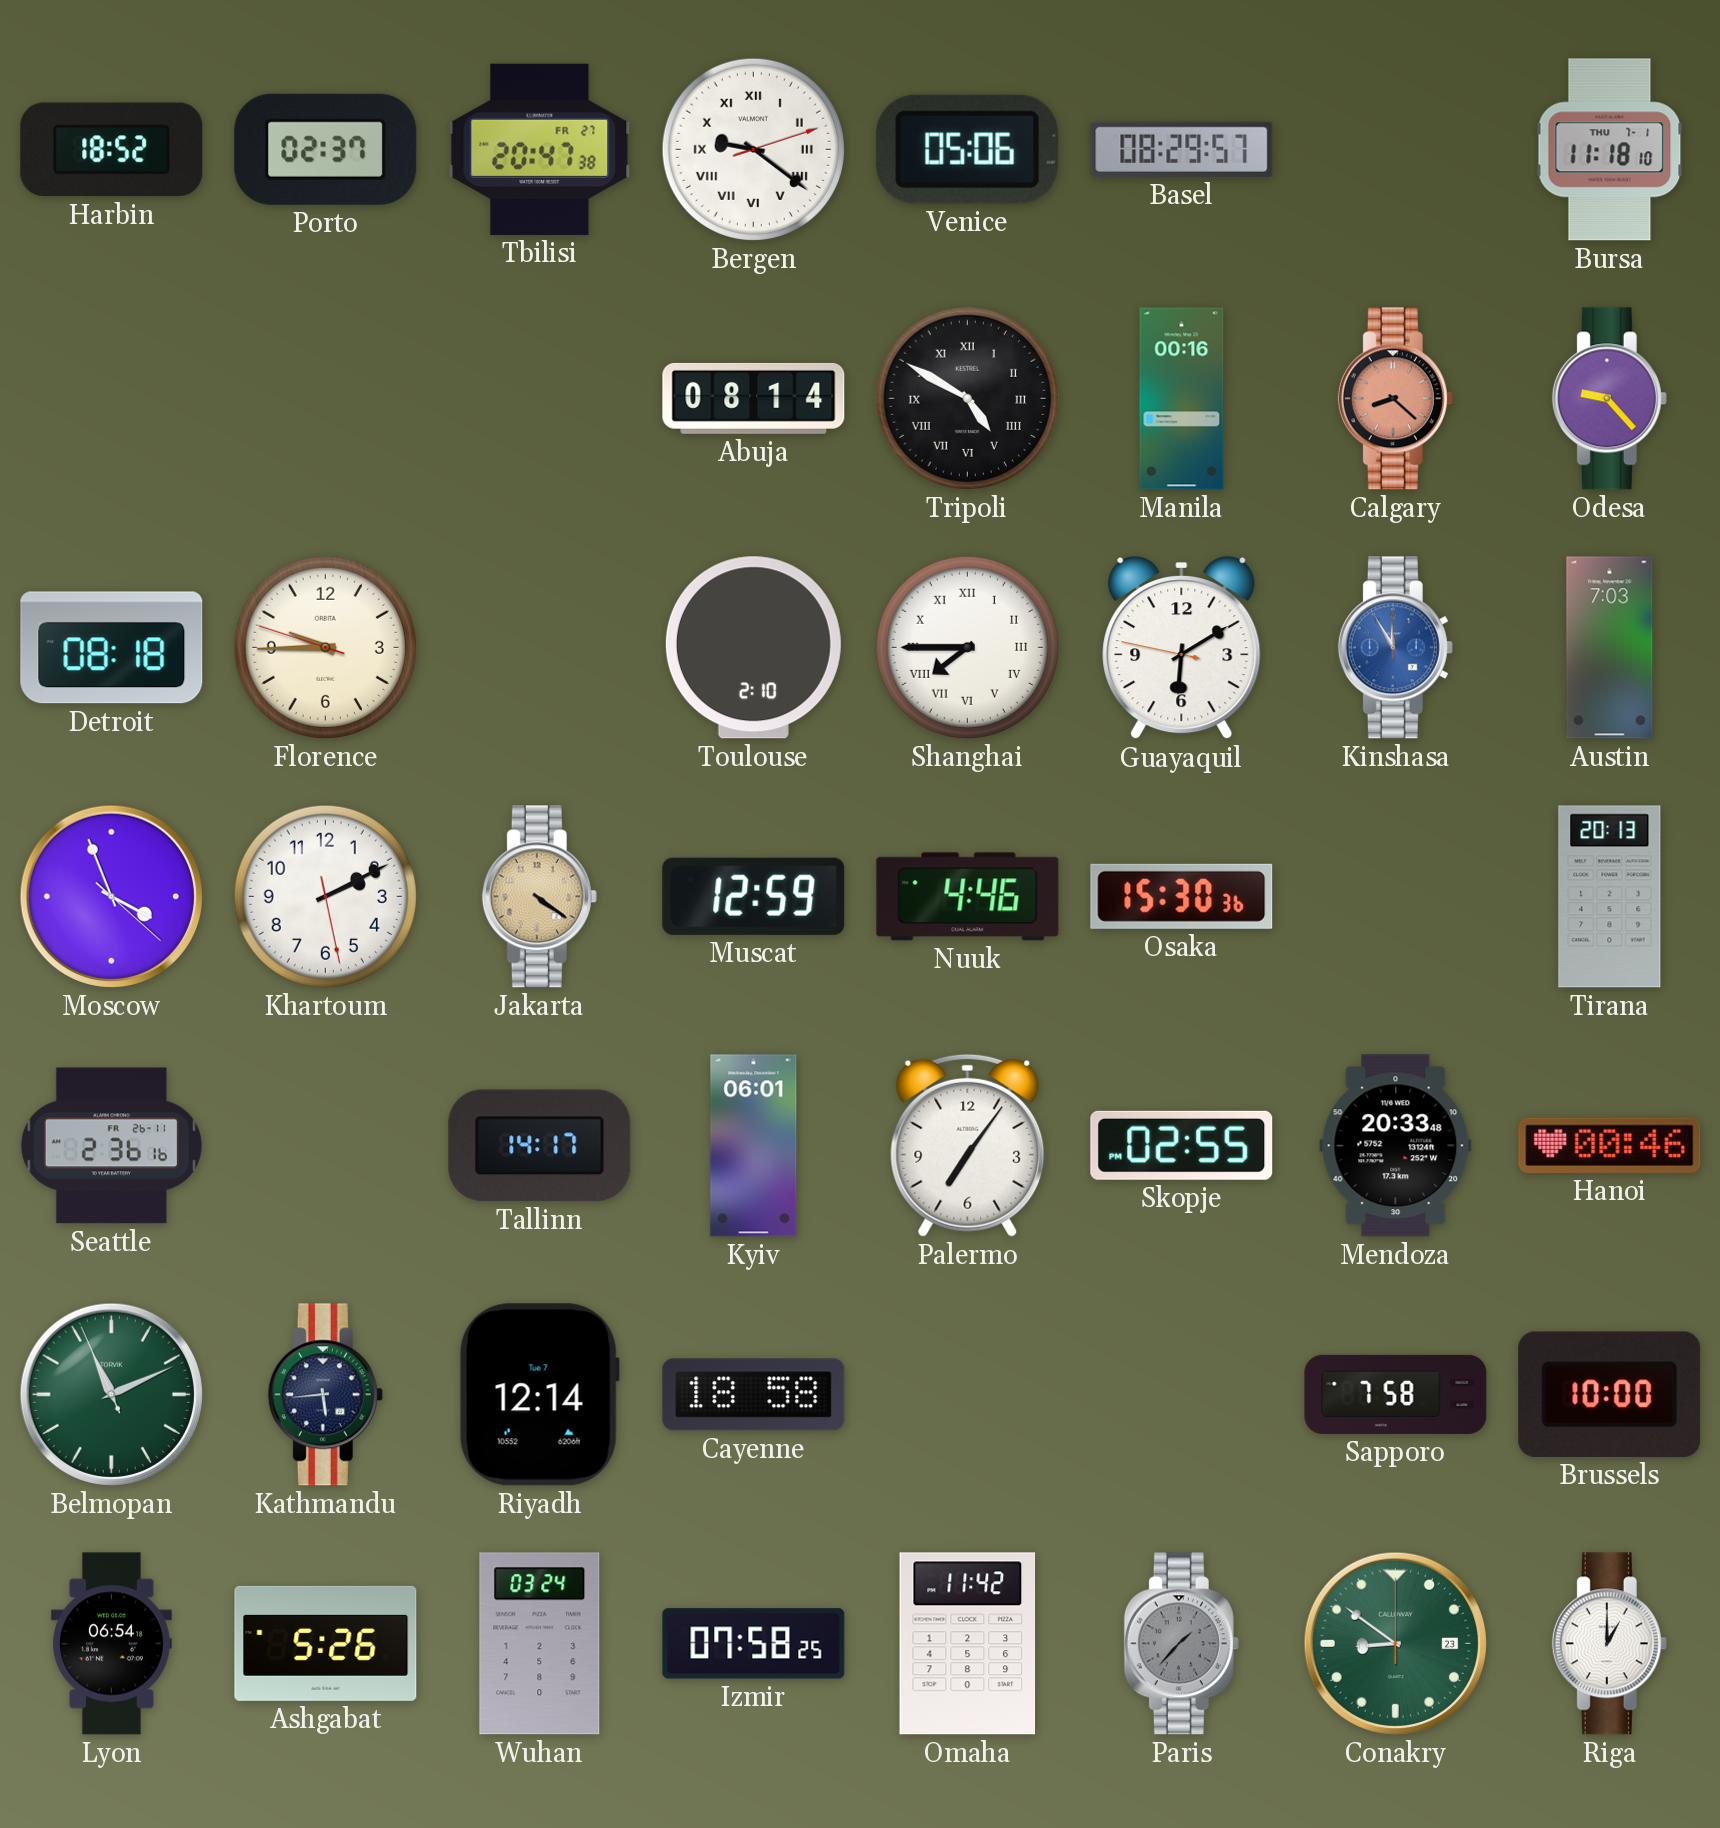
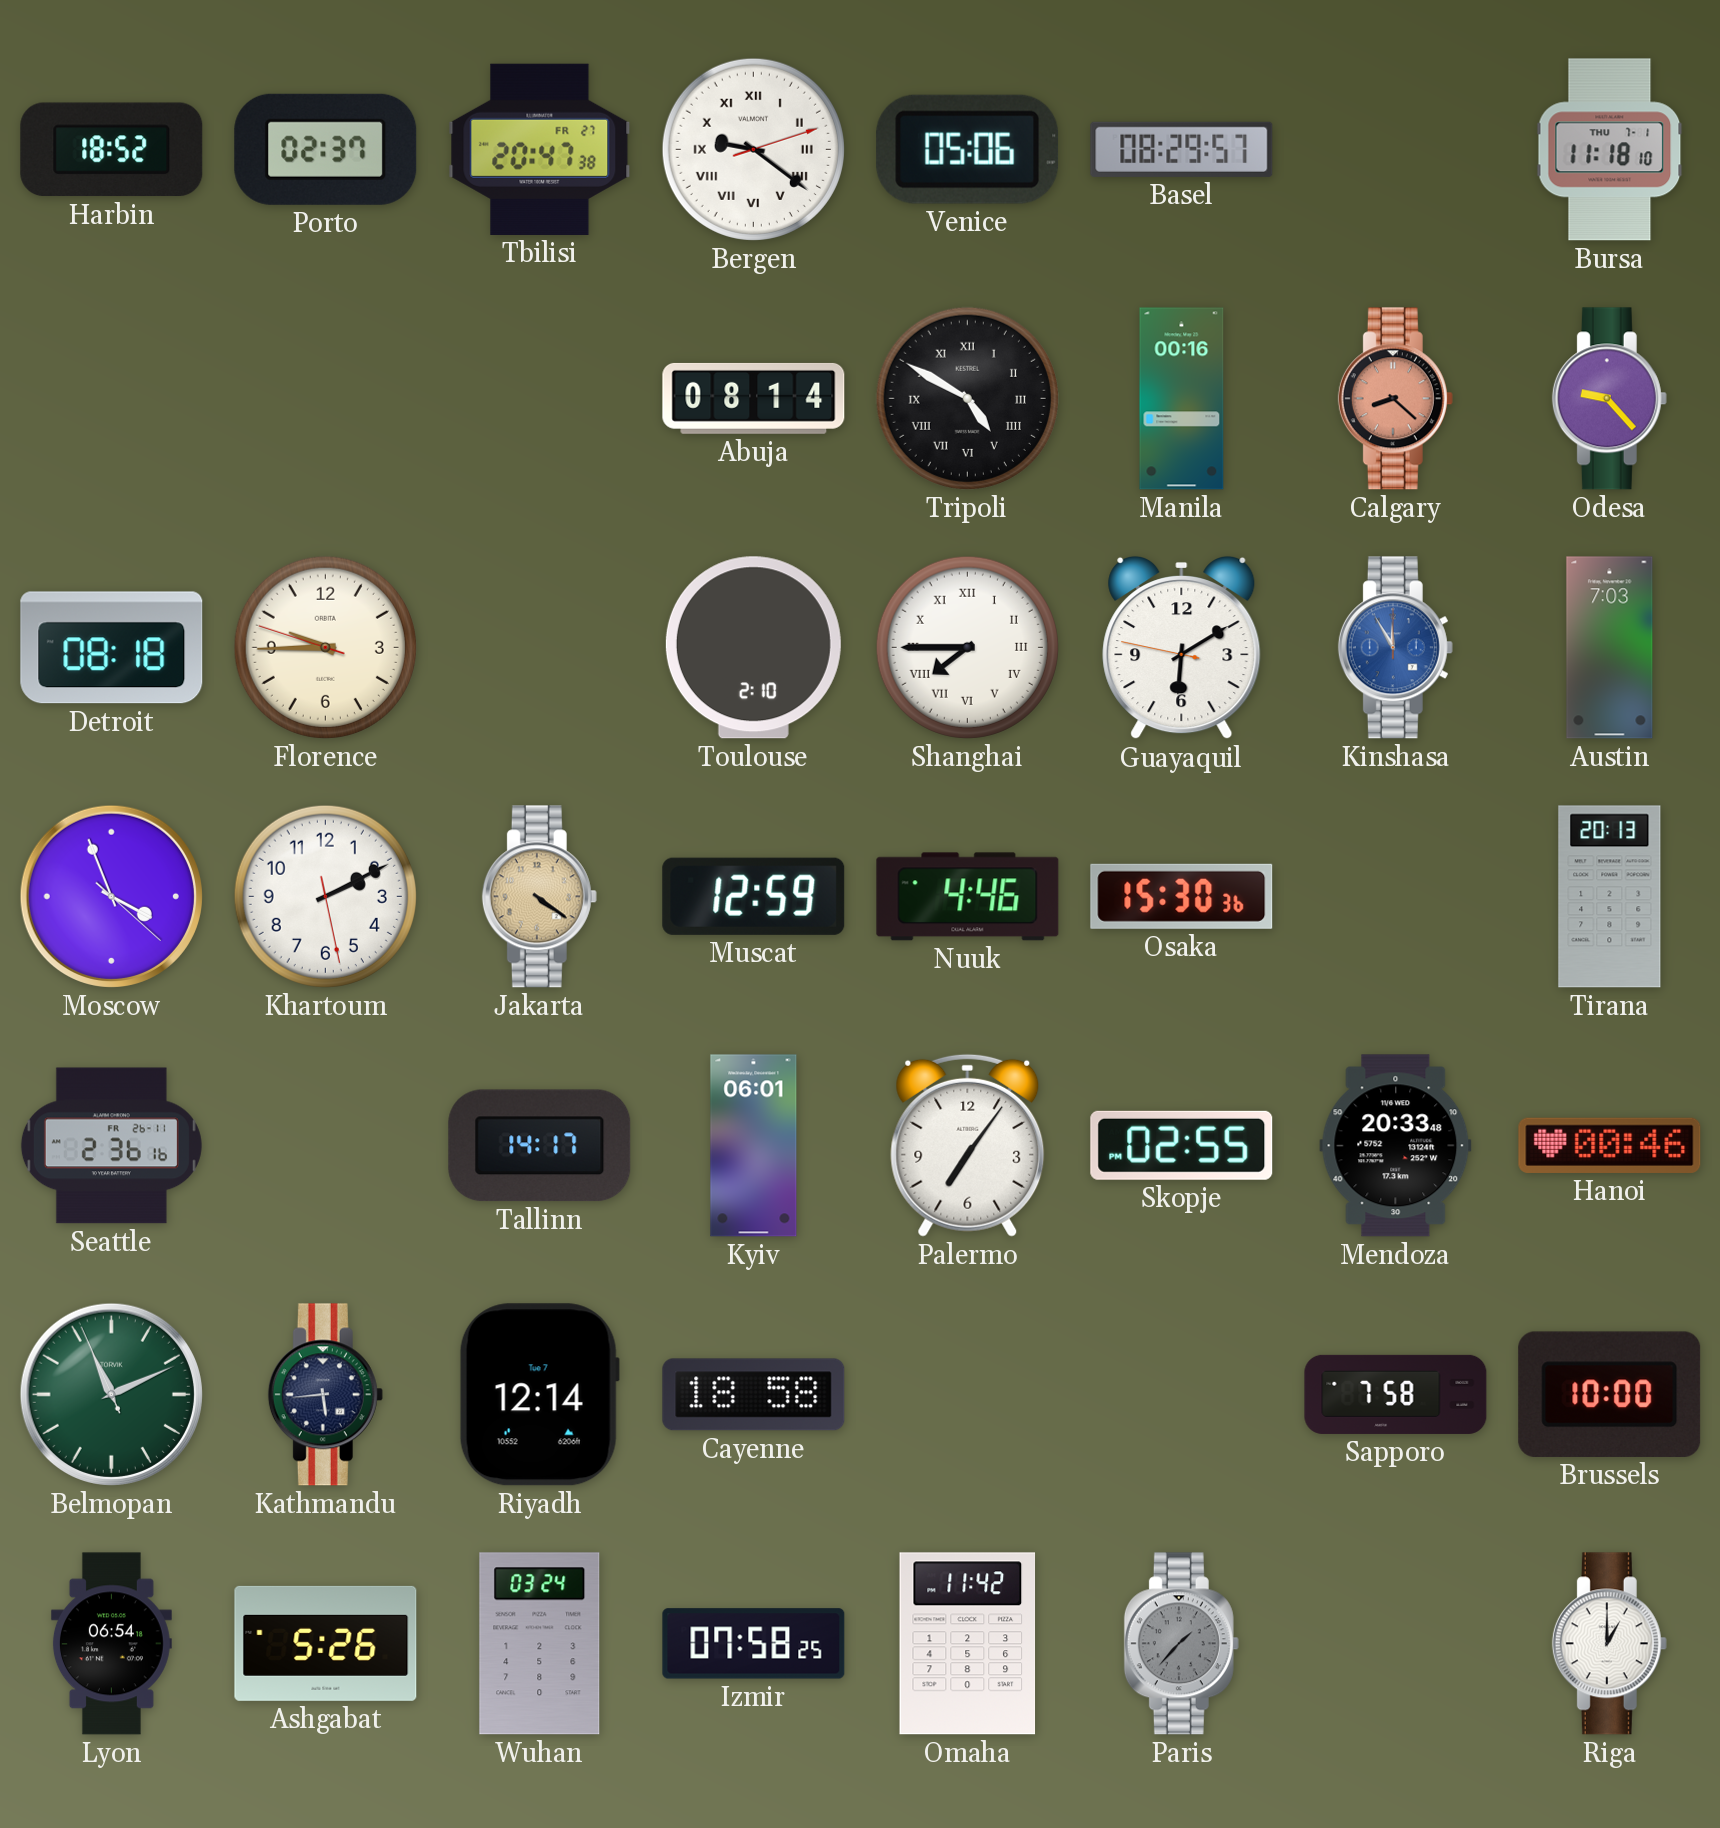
Conakry: 8:51 -> none (1395, 1643)
